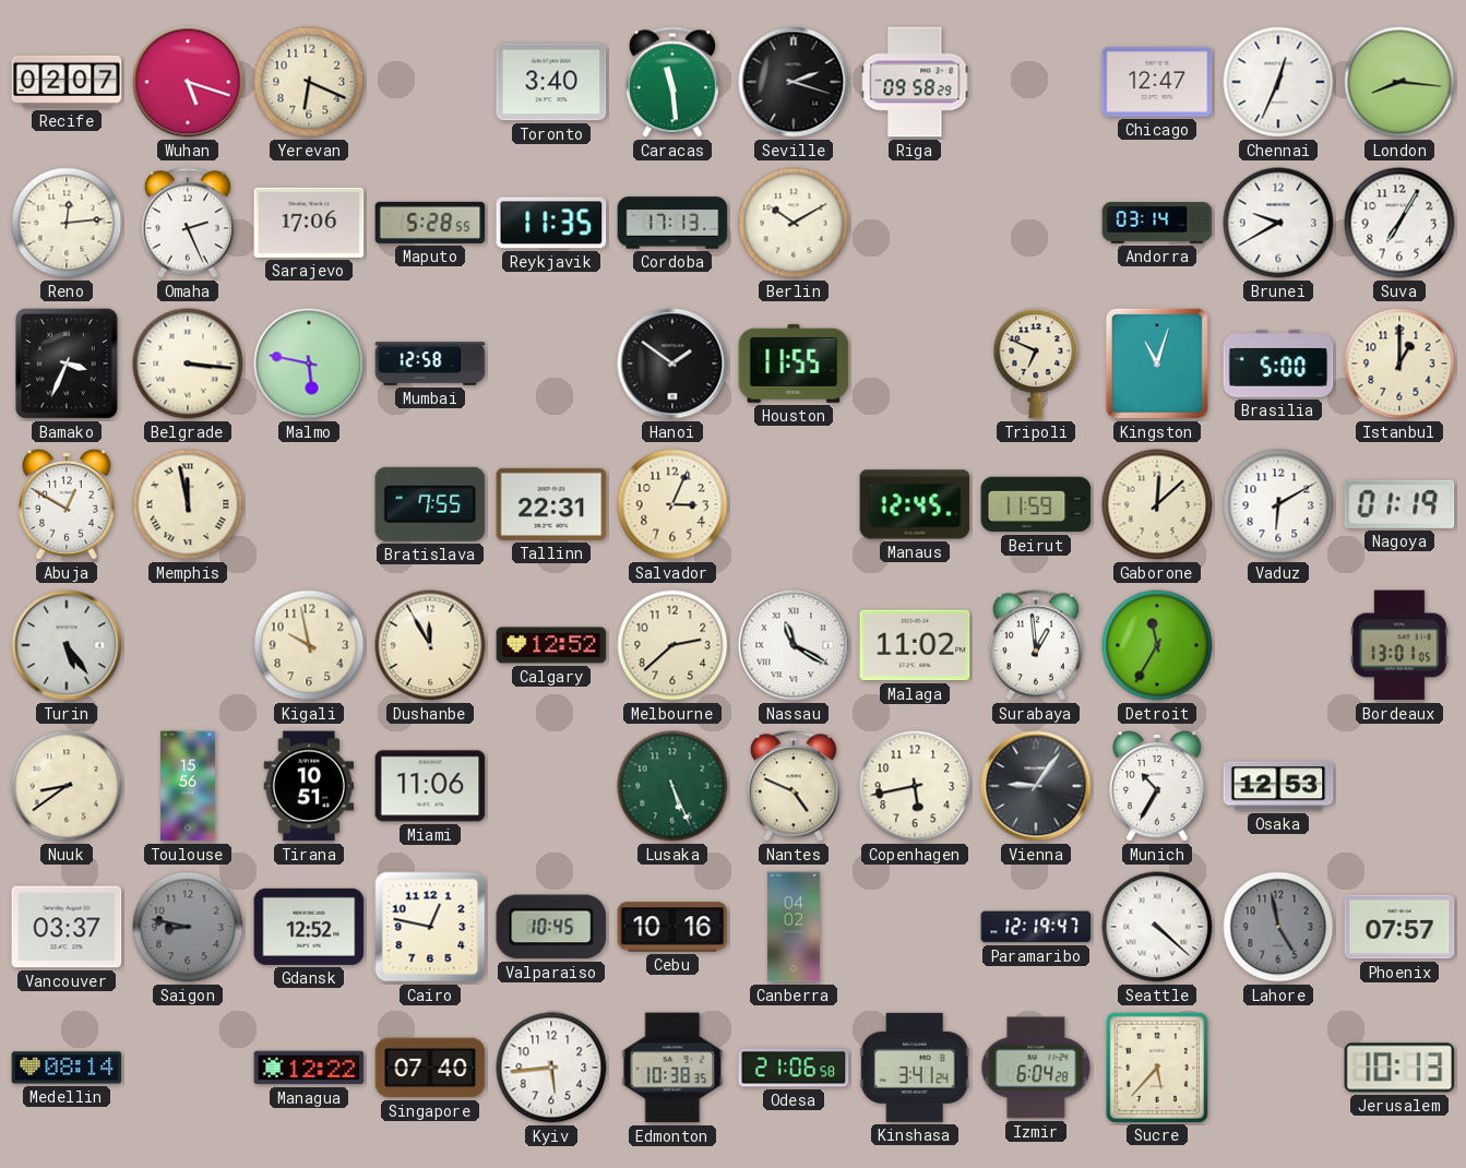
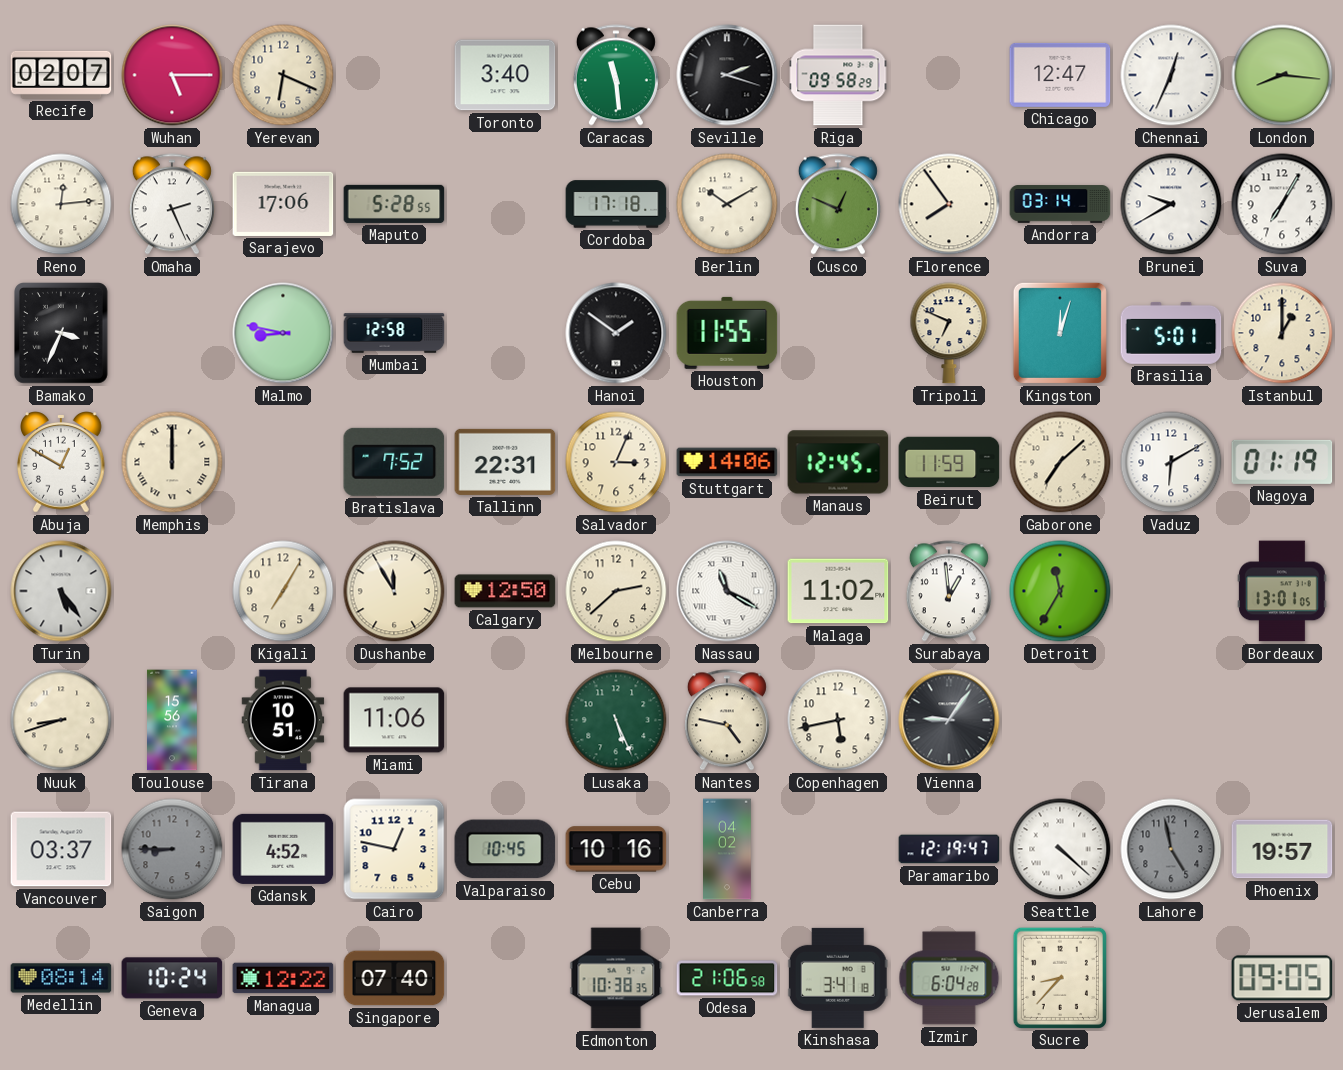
Wuhan: 5:18 -> 5:15 (172, 75)
Reykjavik: 11:35 -> none (551, 223)
Cordoba: 17:13 -> 17:18 (616, 204)
Cusco: none -> 12:49 (838, 204)
Florence: none -> 7:54 (949, 204)
Belgrade: 3:16 -> none (188, 363)
Malmo: 5:47 -> 8:47 (283, 333)
Kingston: 11:03 -> 12:03 (1060, 333)
Brasilia: 5:00 -> 5:01 (1171, 333)
Memphis: 11:58 -> 12:00 (172, 462)
Bratislava: 7:55 -> 7:52 (394, 462)
Stuttgart: none -> 14:06 (727, 462)
Gaborone: 12:08 -> 7:08 (1060, 462)
Kigali: 9:58 -> 7:05 (283, 591)
Calgary: 12:52 -> 12:50 (505, 591)
Nuuk: 8:39 -> 8:42 (61, 720)
Nantes: 4:49 -> 4:47 (727, 720)
Munich: 10:35 -> none (1158, 786)
Osaka: 12:53 -> none (1278, 786)
Saigon: 8:47 -> 8:45 (172, 849)
Gdansk: 12:52 -> 4:52 (283, 849)
Phoenix: 07:57 -> 19:57 (1282, 849)
Geneva: none -> 10:24 (172, 978)
Kyiv: 5:44 -> none (551, 1068)
Kinshasa: 3:41:24 -> 3:41:18 (838, 978)
Sucre: 5:37 -> 8:37 (1059, 977)
Jerusalem: 10:13 -> 09:05 (1282, 978)
